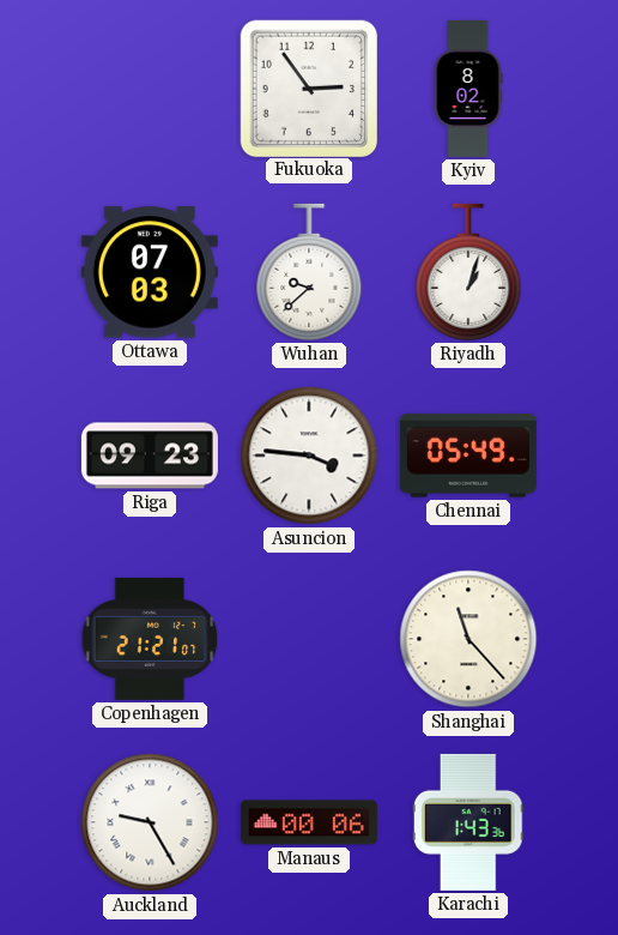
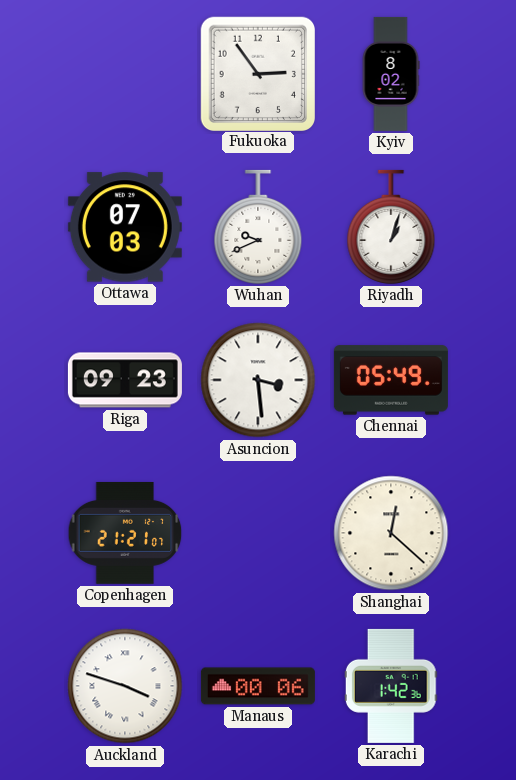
Wuhan: 9:38 -> 9:41 (258, 227)
Asuncion: 3:46 -> 3:29 (258, 380)
Shanghai: 11:23 -> 12:22 (391, 533)
Auckland: 9:25 -> 3:48 (125, 686)
Karachi: 1:43 -> 1:42 (391, 686)
